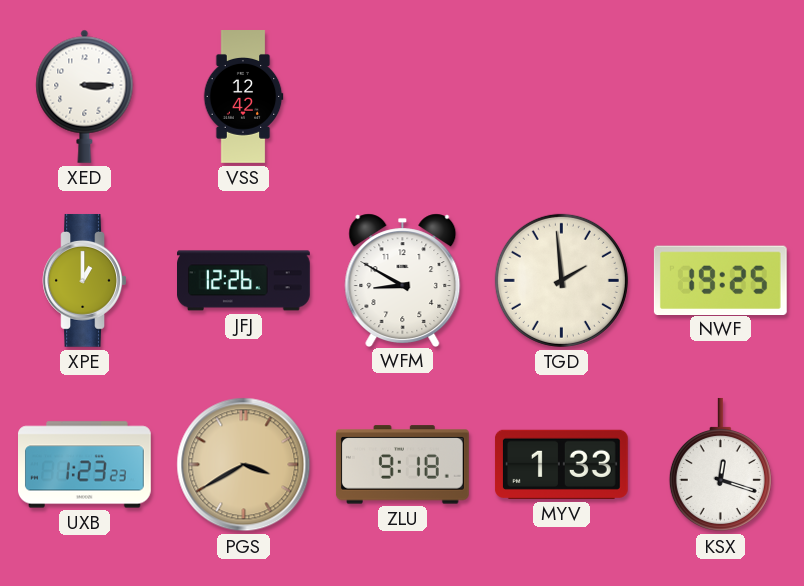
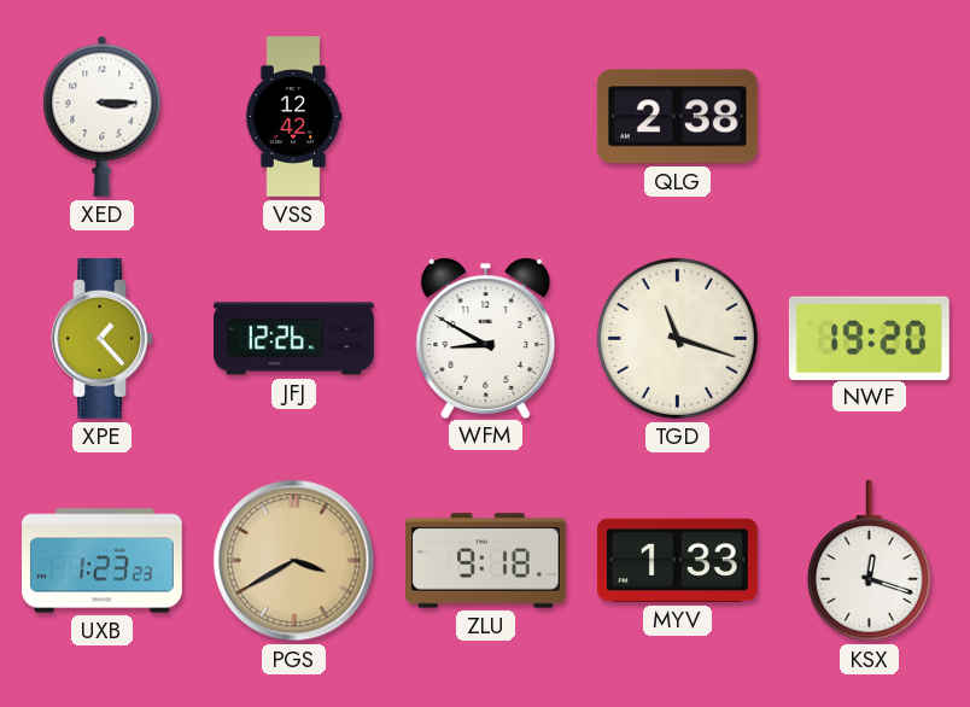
QLG: none -> 2:38 (677, 117)
XPE: 1:00 -> 1:23 (103, 338)
TGD: 1:59 -> 11:18 (677, 338)
NWF: 19:25 -> 19:20 (869, 338)
